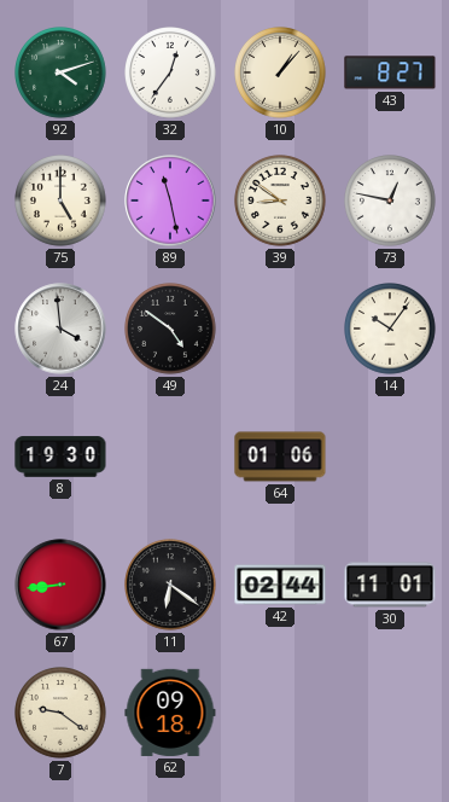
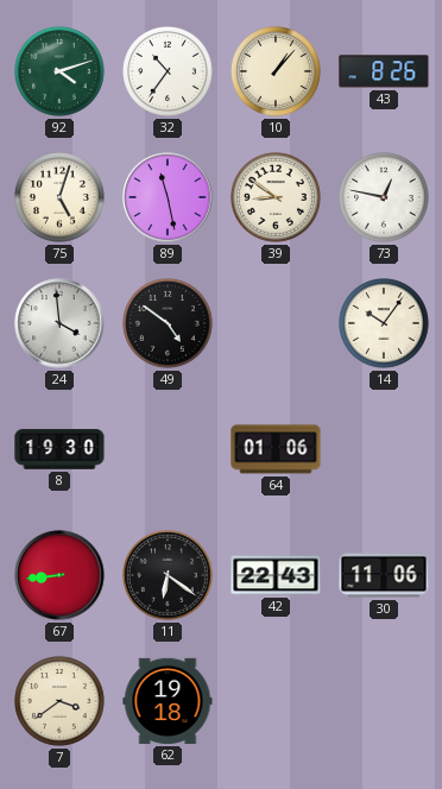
32: 12:36 -> 10:36 (169, 72)
43: 8:27 -> 8:26 (384, 71)
75: 5:00 -> 5:03 (61, 198)
42: 02:44 -> 22:43 (276, 575)
30: 11:01 -> 11:06 (384, 575)
7: 9:21 -> 3:39 (61, 702)
62: 09:18 -> 19:18 (168, 701)
